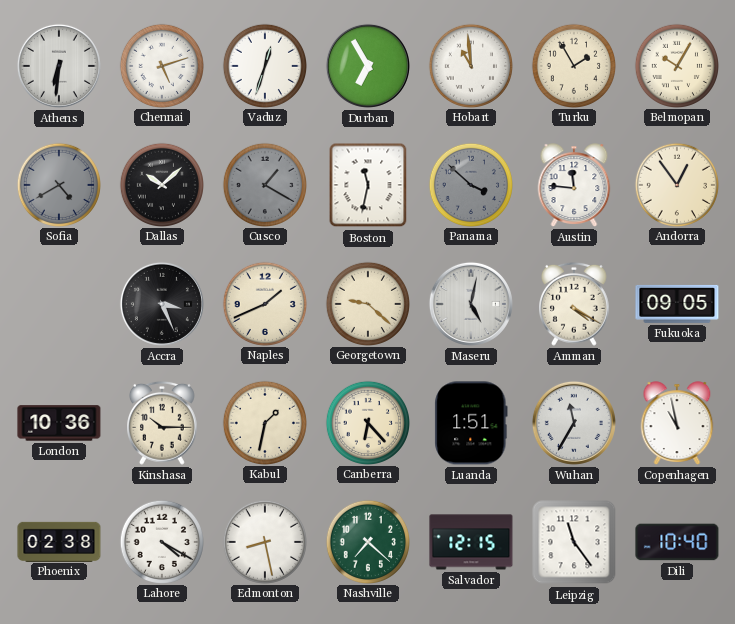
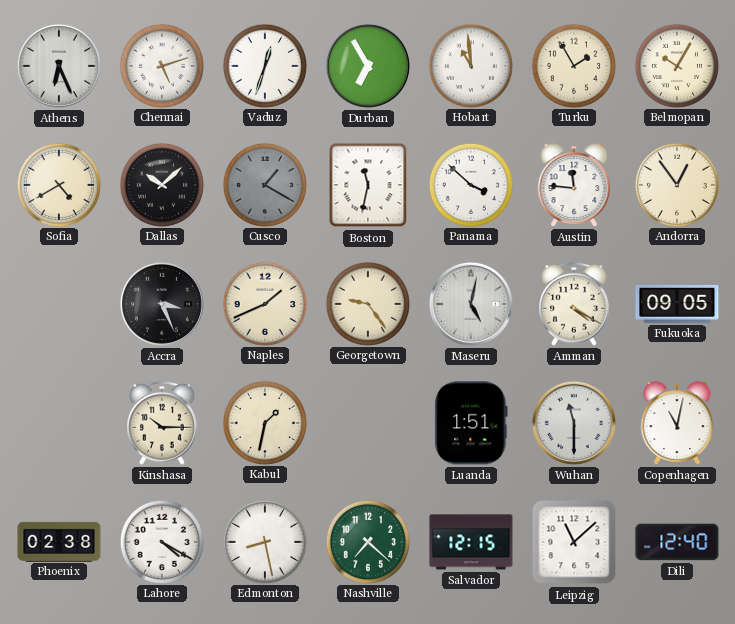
Athens: 6:31 -> 6:26 (59, 66)
Sofia dial: grey -> cream (58, 184)
Panama dial: grey -> white (470, 184)
Georgetown: 9:22 -> 9:24 (367, 303)
London: 10:36 -> none (59, 423)
Canberra: 6:23 -> none (367, 422)
Wuhan: 11:35 -> 11:30 (574, 423)
Copenhagen: 10:58 -> 11:02 (677, 423)
Leipzig: 11:24 -> 11:08 (574, 542)
Dili: 10:40 -> 12:40 (677, 542)
